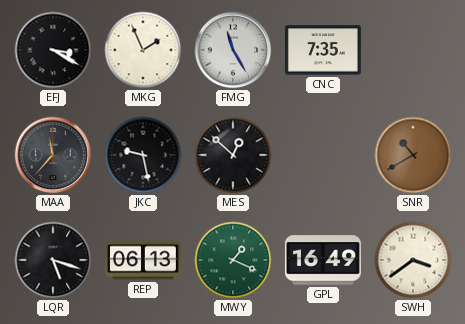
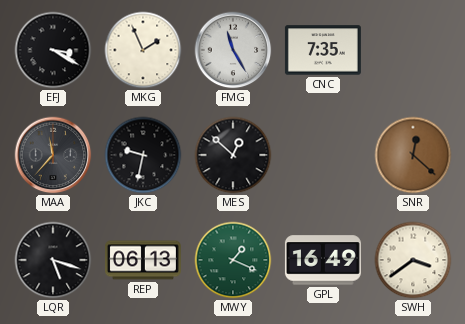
JKC: 9:28 -> 9:32 (143, 155)
SNR: 10:40 -> 12:22 (413, 155)
